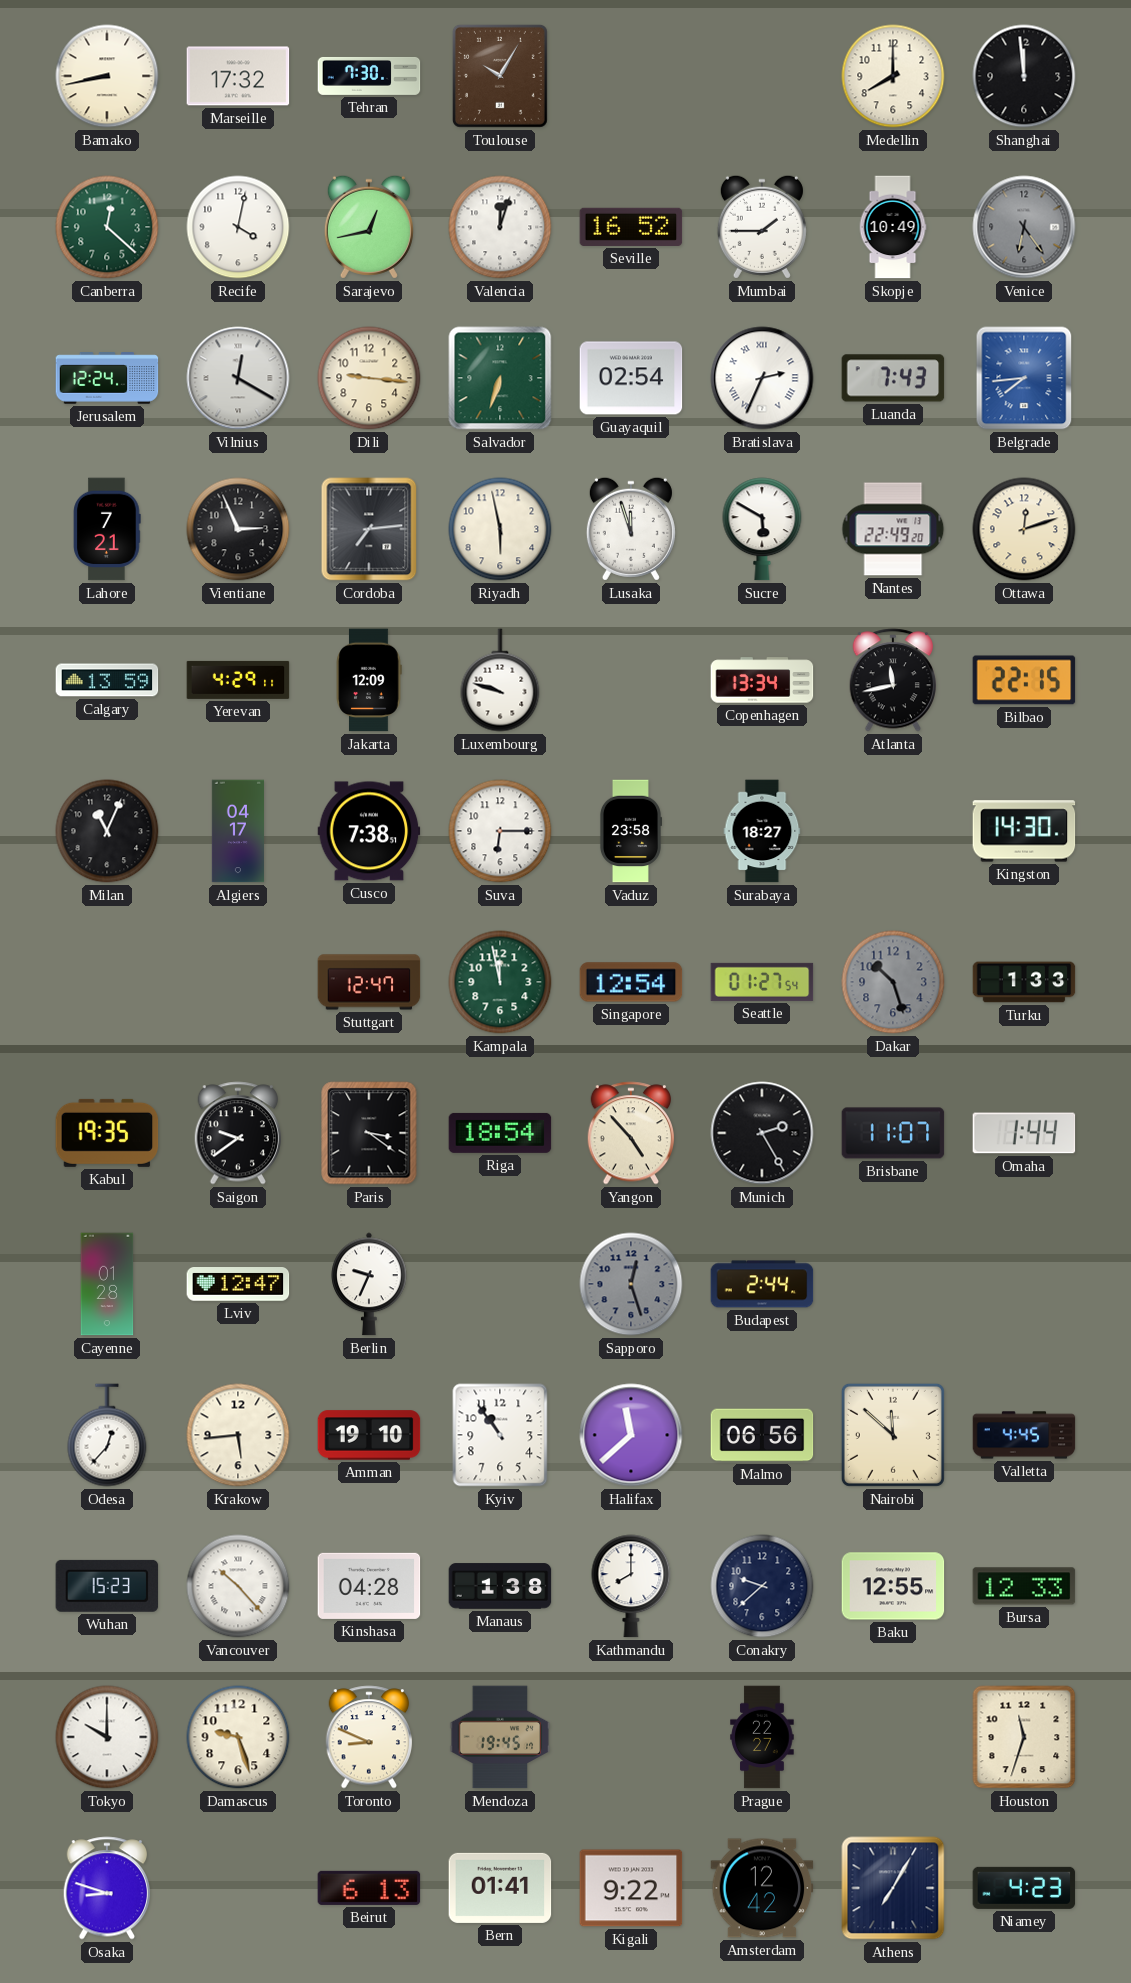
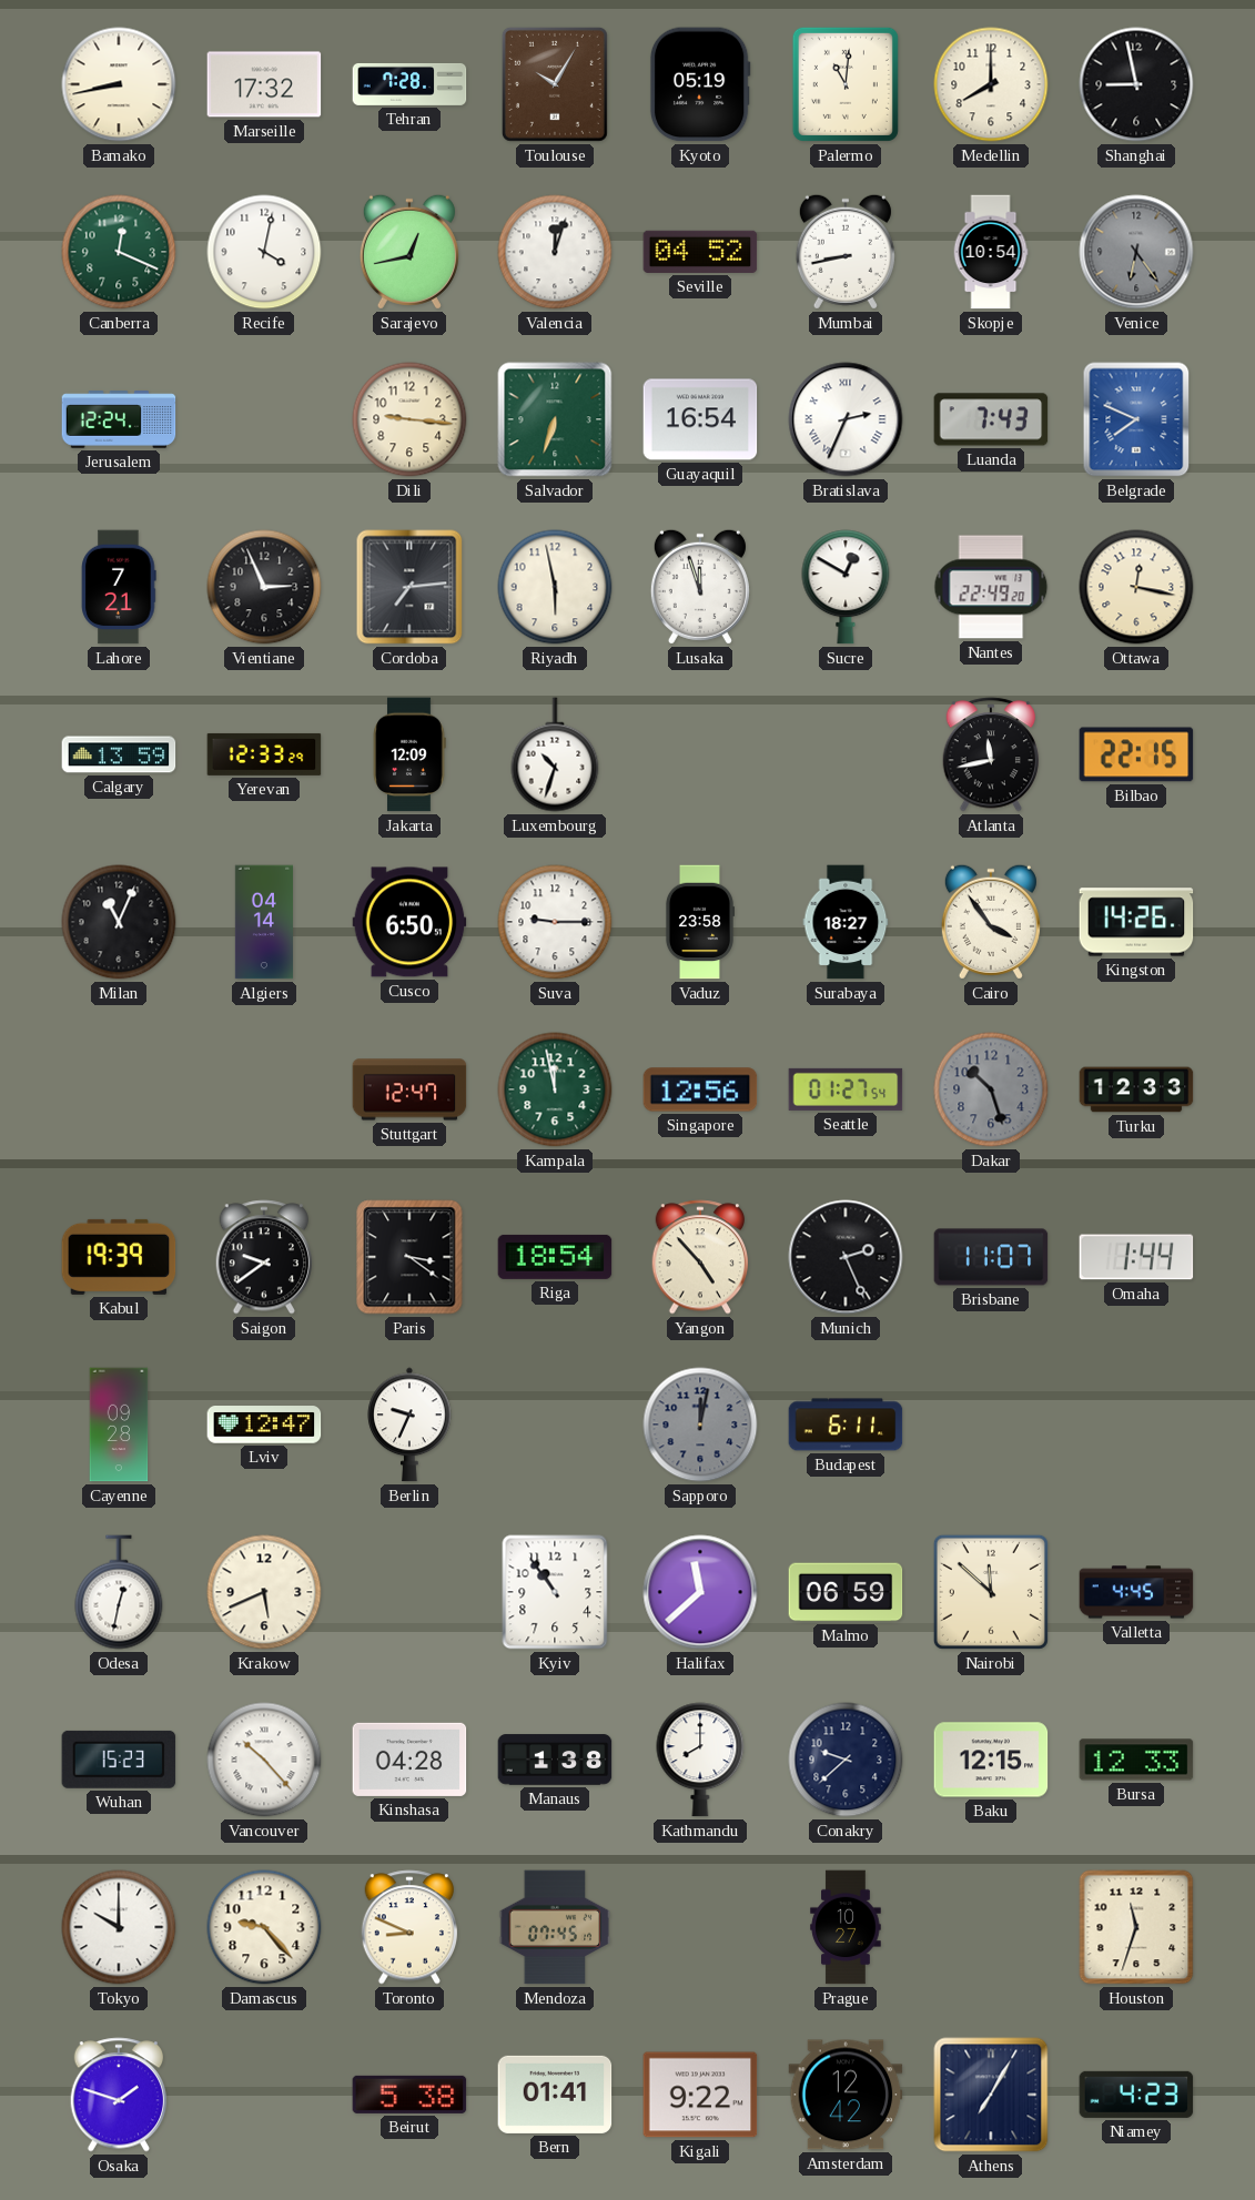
Tehran: 7:30 -> 7:28 (409, 84)
Kyoto: none -> 05:19 (700, 84)
Palermo: none -> 11:01 (846, 84)
Shanghai: 11:59 -> 8:58 (1136, 84)
Canberra: 12:22 -> 12:19 (119, 252)
Seville: 16:52 -> 04:52 (700, 252)
Mumbai: 1:45 -> 8:43 (846, 252)
Skopje: 10:49 -> 10:54 (991, 252)
Vilnius: 12:20 -> none (238, 378)
Guayaquil: 02:54 -> 16:54 (700, 419)
Belgrade: 7:44 -> 7:49 (1136, 419)
Sucre: 5:50 -> 12:50 (846, 587)
Ottawa: 12:12 -> 12:17 (1136, 587)
Yerevan: 4:29 -> 12:33 (264, 754)
Luxembourg: 9:48 -> 10:33 (555, 754)
Copenhagen: 13:34 -> none (762, 680)
Algiers: 04:17 -> 04:14 (263, 922)
Cusco: 7:38 -> 6:50 (409, 922)
Suva: 6:15 -> 9:15 (555, 922)
Cairo: none -> 3:54 (991, 922)
Kingston: 14:30 -> 14:26 (1136, 922)
Singapore: 12:54 -> 12:56 (700, 1089)
Turku: 1:33 -> 12:33 (1136, 1089)
Kabul: 19:35 -> 19:39 (119, 1257)
Munich: 2:25 -> 2:26 (846, 1257)
Cayenne: 01:28 -> 09:28 (119, 1425)
Sapporo: 12:27 -> 12:02 (700, 1425)
Budapest: 2:44 -> 6:11 (846, 1425)
Odesa: 12:37 -> 12:32 (119, 1592)
Krakow: 5:44 -> 5:41 (264, 1592)
Amman: 19:10 -> none (369, 1435)
Malmo: 06:56 -> 06:59 (846, 1592)
Baku: 12:55 -> 12:15 (991, 1760)
Damascus: 9:27 -> 9:23 (264, 1927)
Mendoza: 19:45 -> 07:45 (555, 1927)
Prague: 22:27 -> 10:27 (846, 1927)
Osaka: 8:48 -> 1:48 (119, 2095)
Beirut: 6:13 -> 5:38 (409, 2095)
